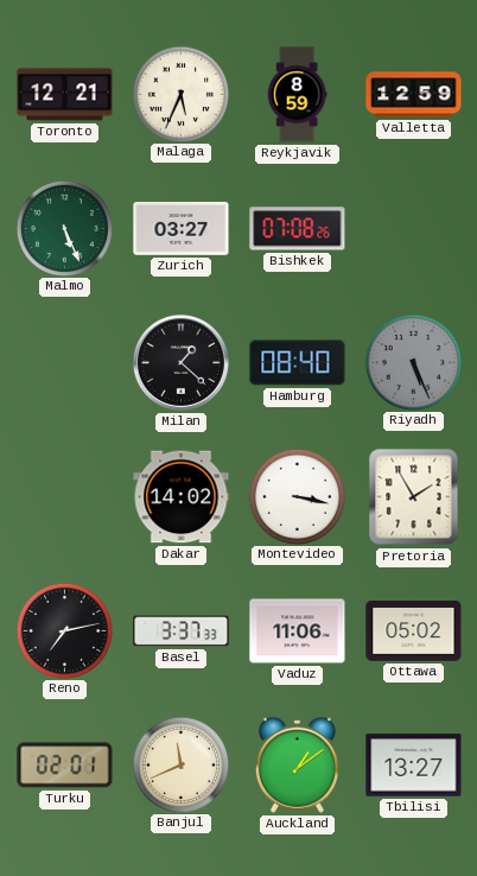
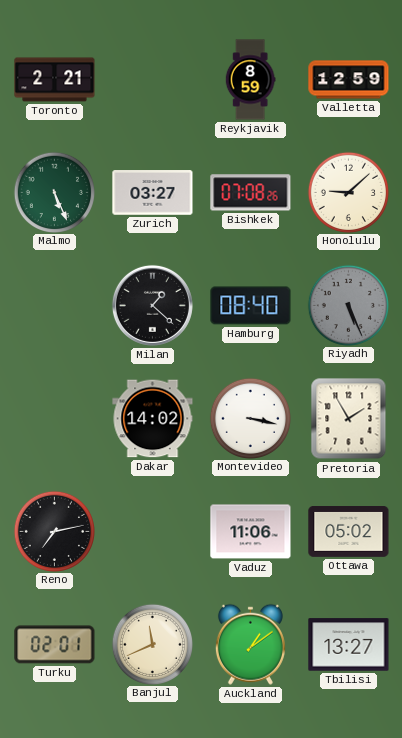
Toronto: 12:21 -> 2:21 (55, 80)
Malaga: 5:34 -> none (180, 94)
Honolulu: none -> 9:08 (348, 192)
Basel: 3:37 -> none (182, 631)
